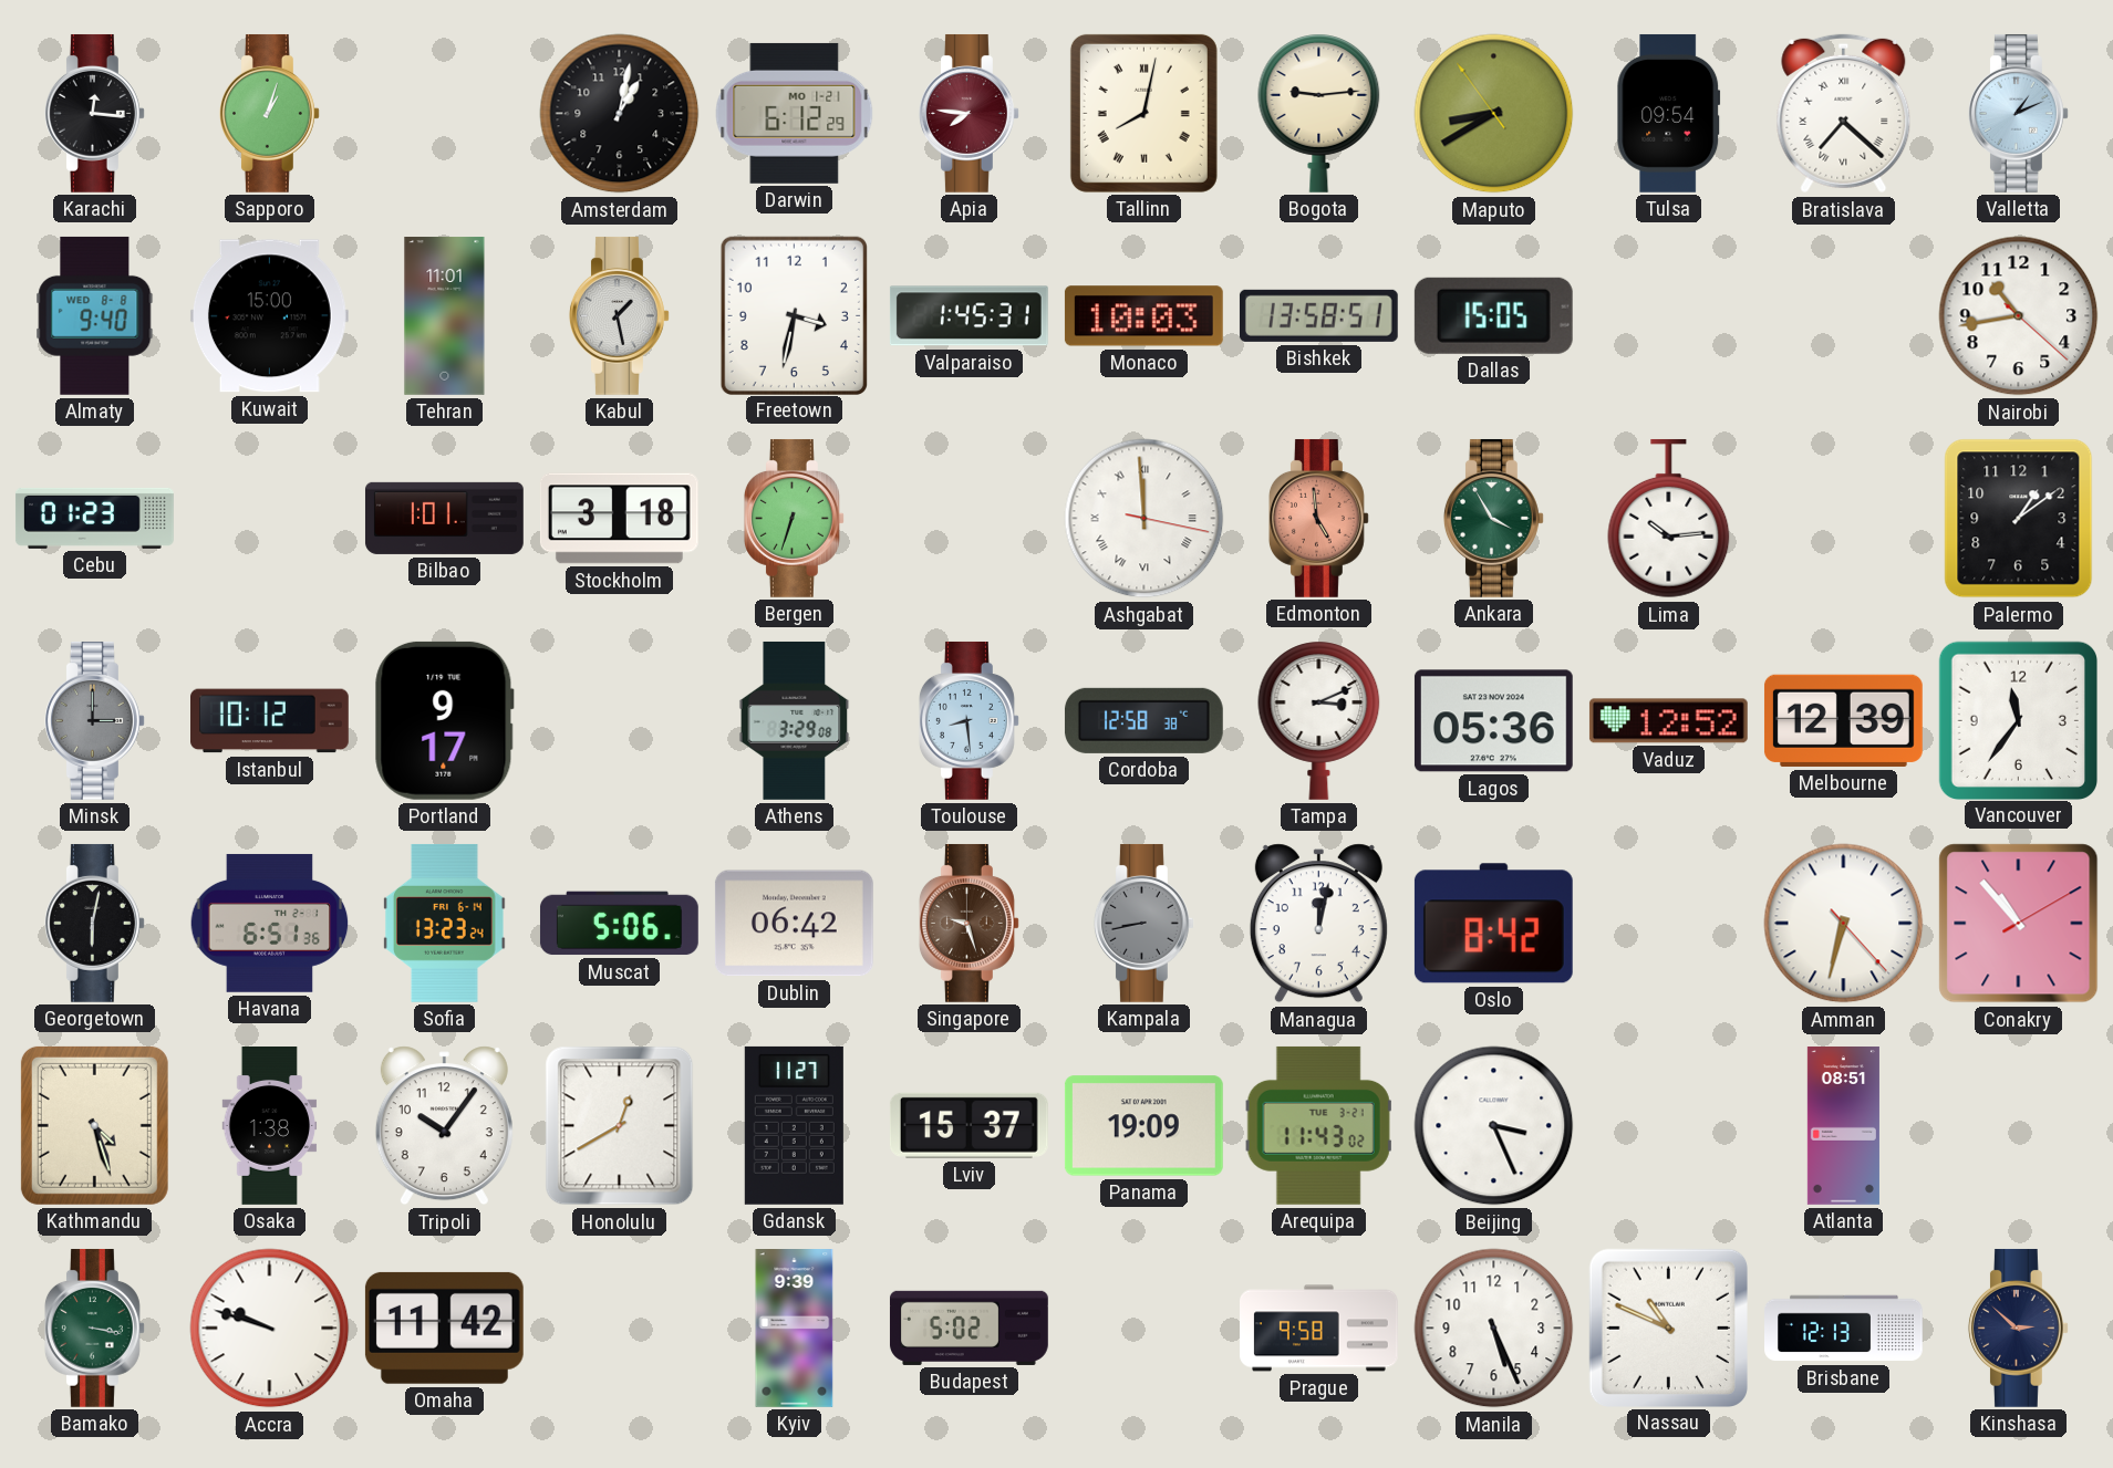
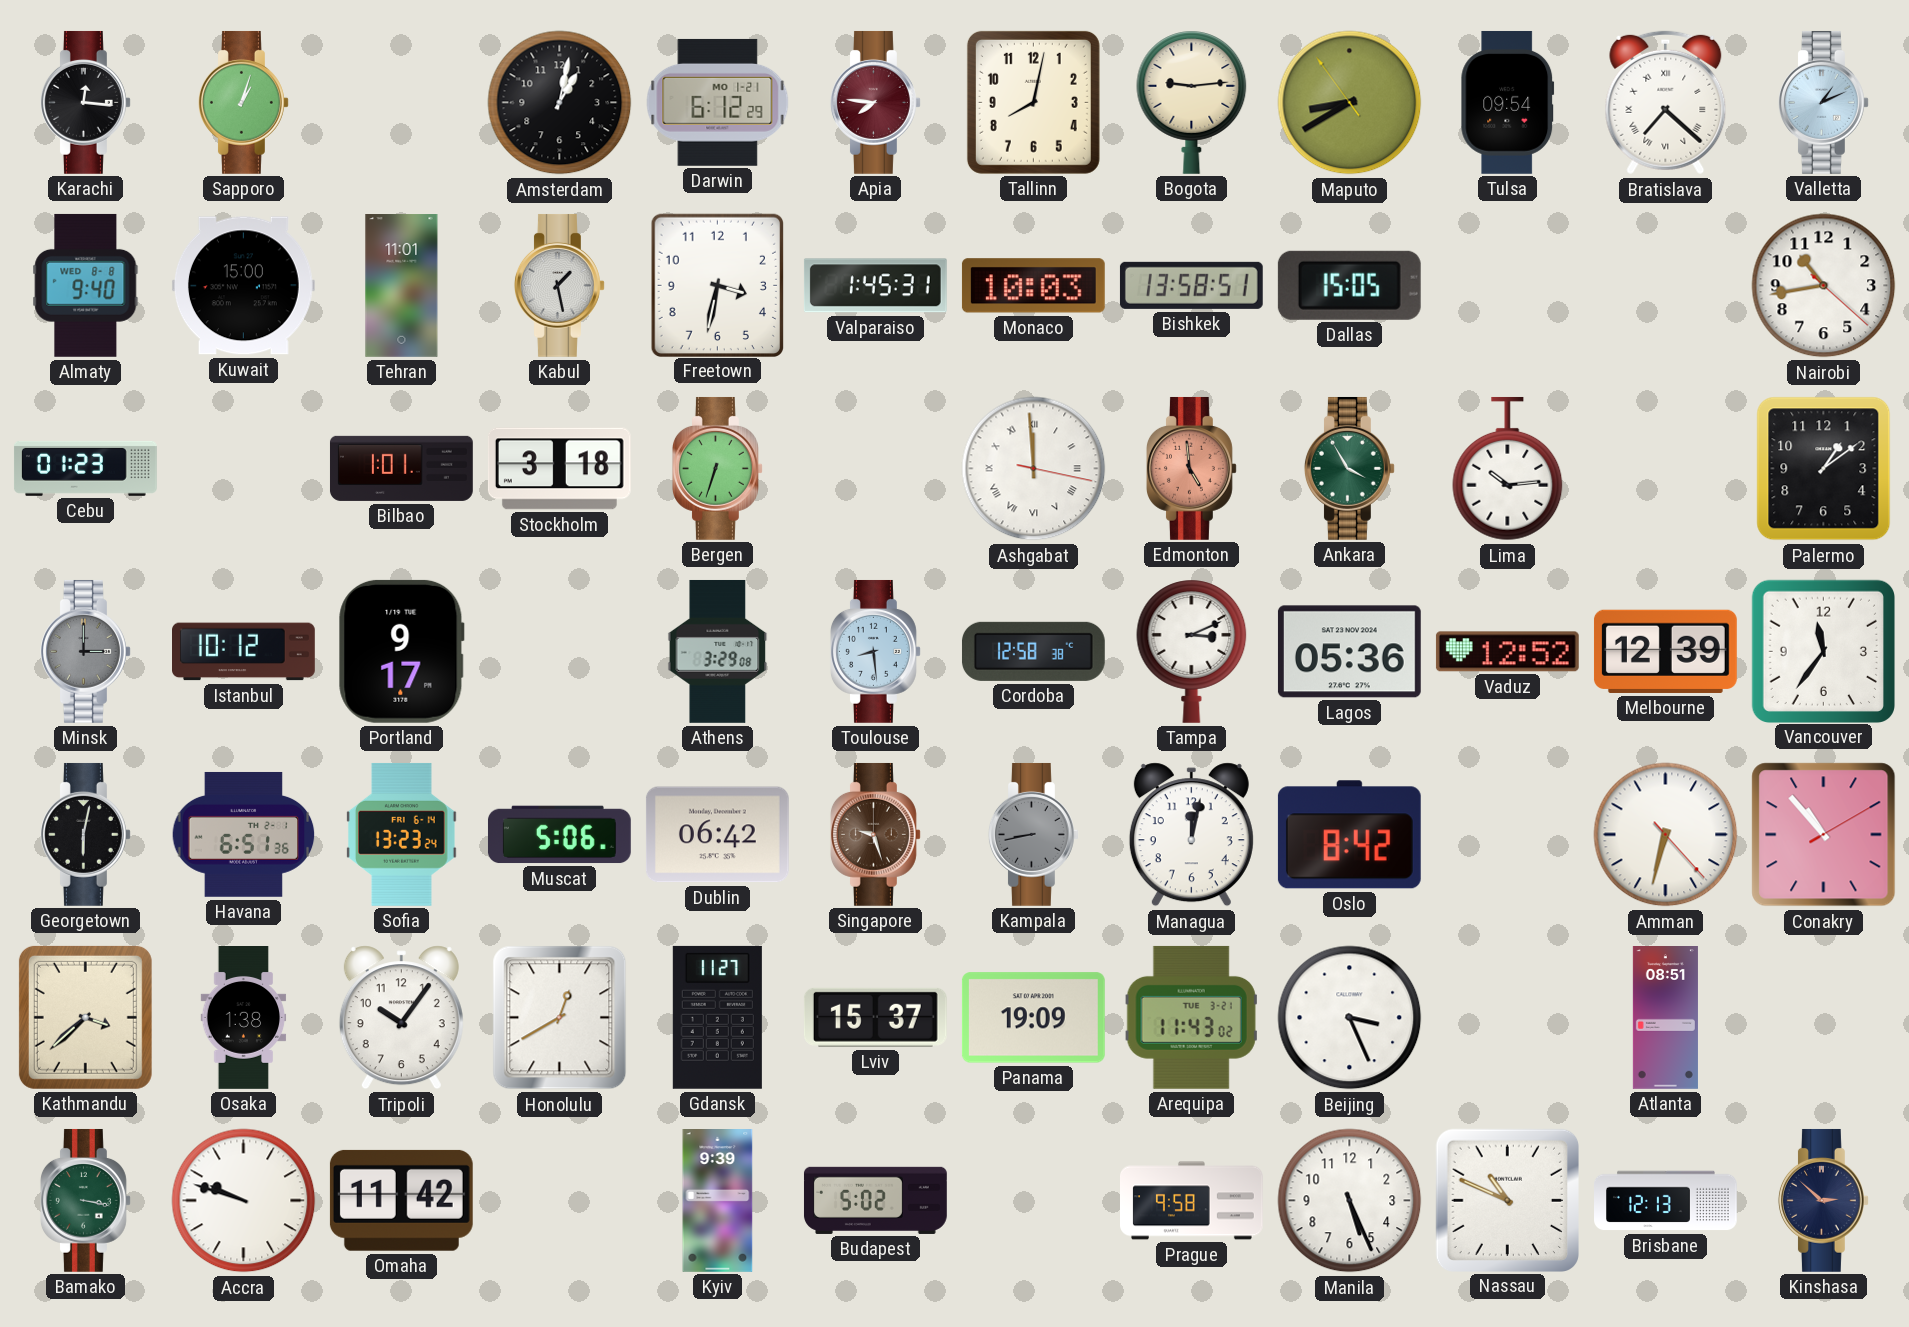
Tallinn numerals: Roman -> Arabic (1033, 102)
Kathmandu: 4:27 -> 3:38 (85, 1017)
